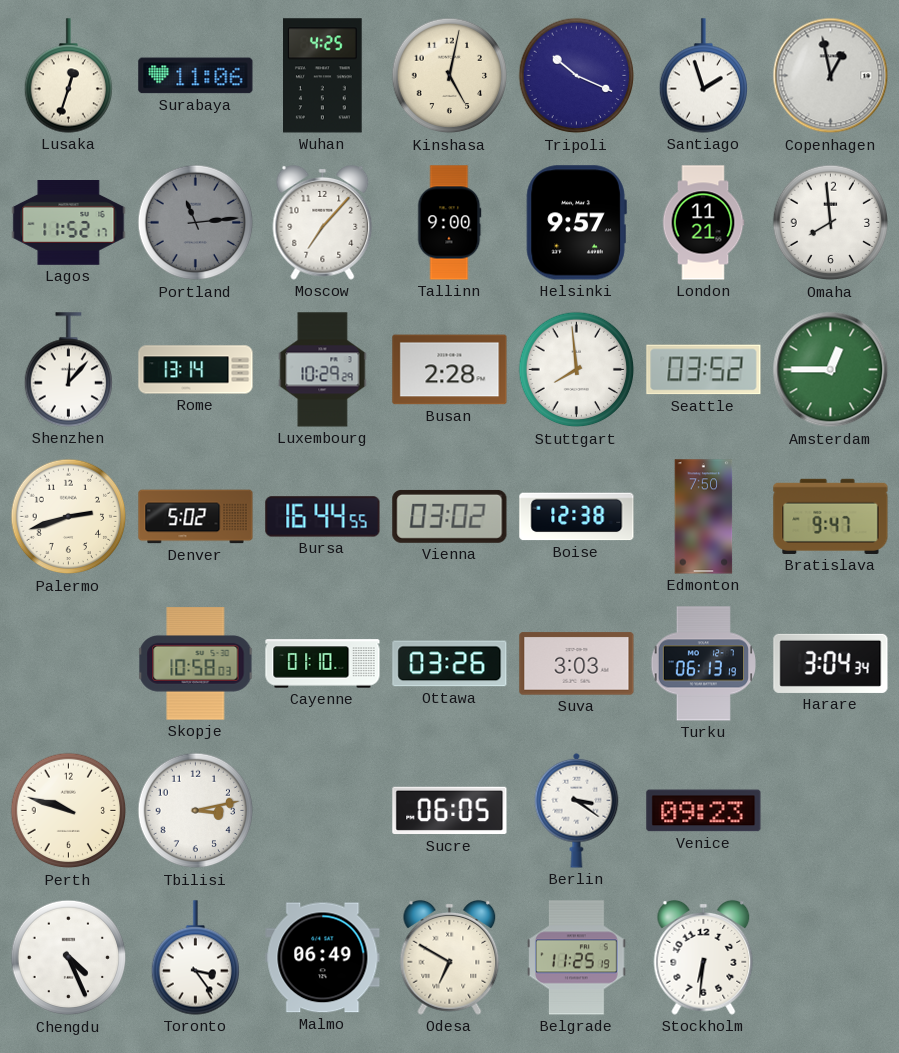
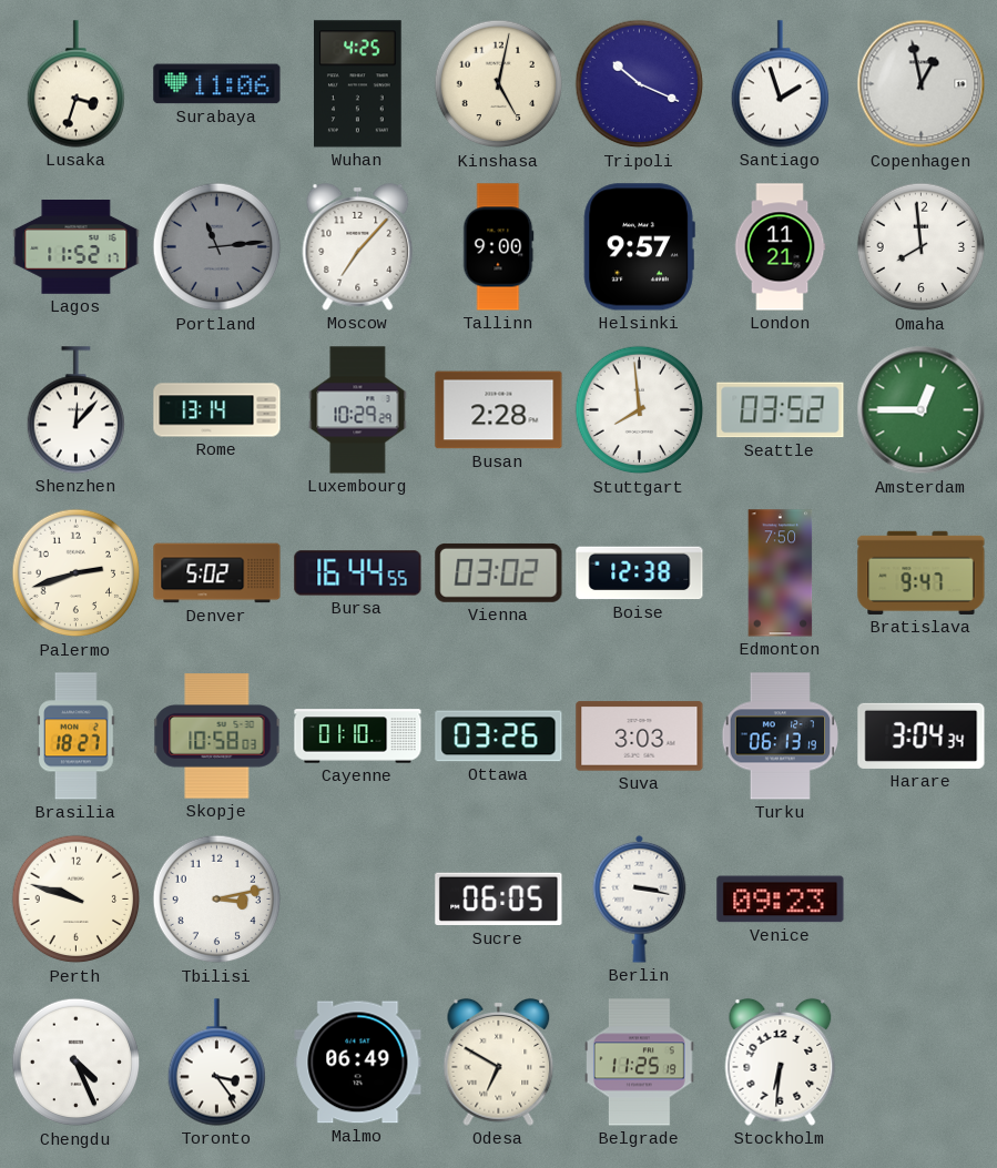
Lusaka: 12:33 -> 3:33 (75, 84)
Brasilia: none -> 18:27 (77, 737)
Berlin: 3:21 -> 3:17 (640, 898)
